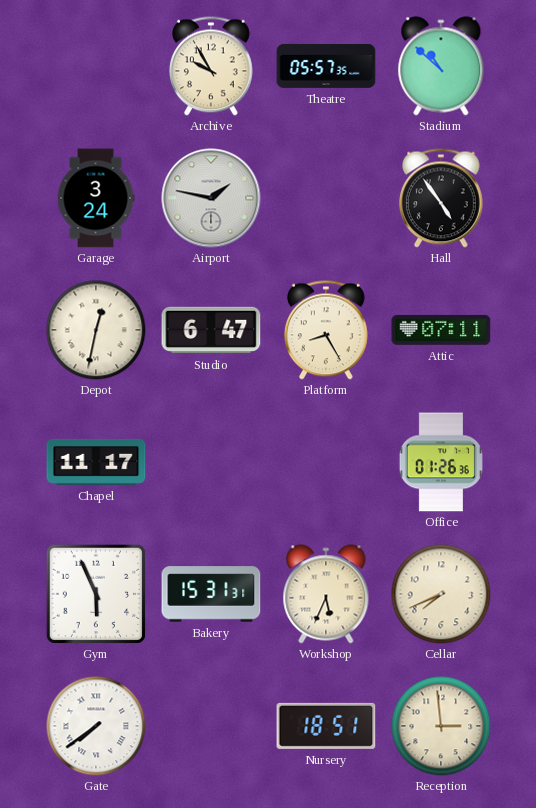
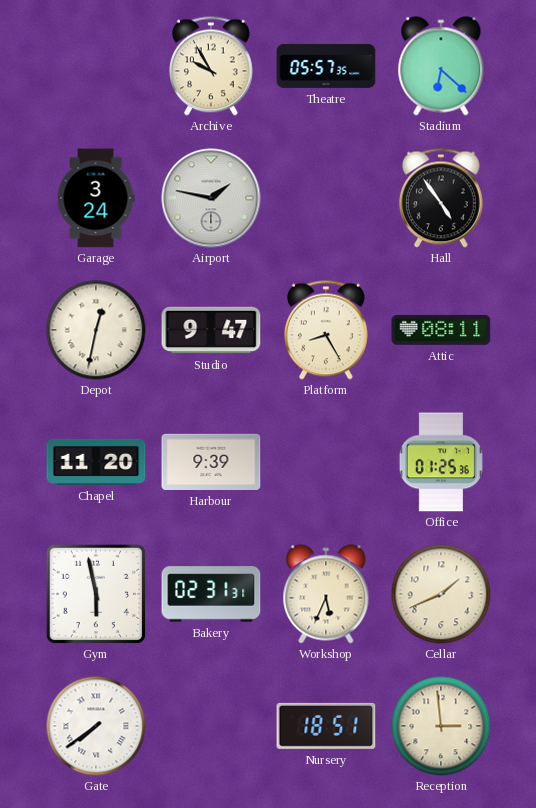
Stadium: 10:52 -> 6:22 (441, 66)
Studio: 6:47 -> 9:47 (211, 330)
Attic: 07:11 -> 08:11 (441, 330)
Chapel: 11:17 -> 11:20 (96, 462)
Harbour: none -> 9:39 (211, 462)
Office: 01:26 -> 01:25 (441, 462)
Gym: 5:56 -> 5:58 (96, 594)
Bakery: 15:31 -> 02:31 (211, 594)
Cellar: 7:41 -> 1:41 (441, 594)
